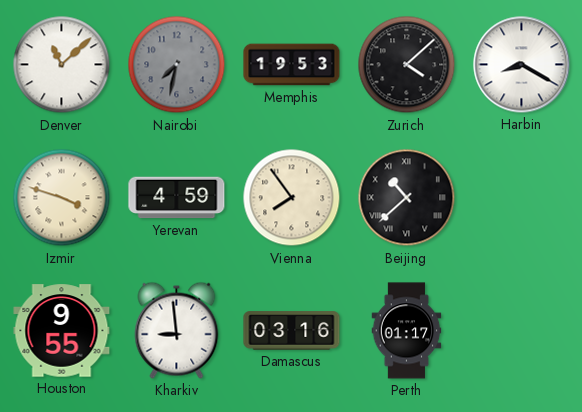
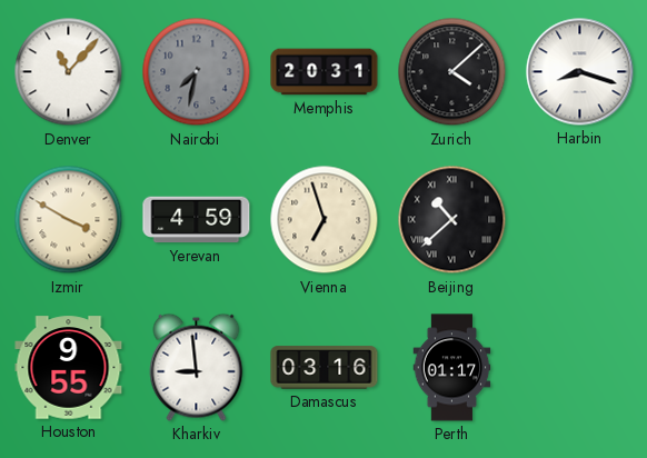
Denver: 11:08 -> 11:07 (69, 72)
Memphis: 19:53 -> 20:31 (325, 72)
Harbin: 8:20 -> 8:18 (580, 72)
Izmir: 3:48 -> 3:50 (69, 220)
Vienna: 7:54 -> 6:57 (325, 220)
